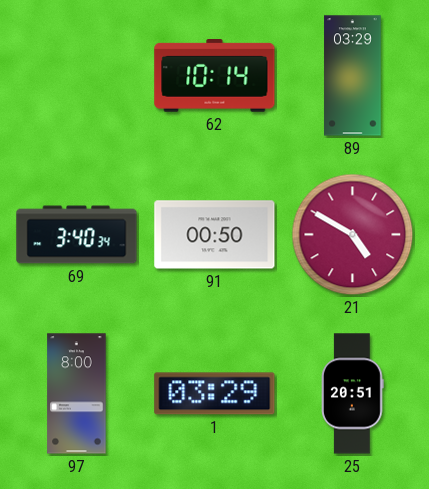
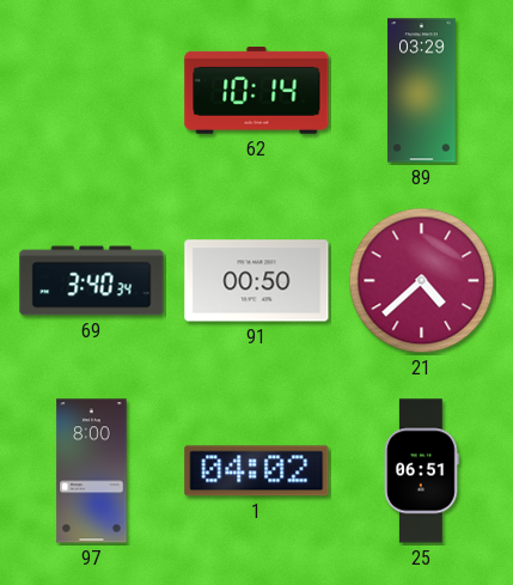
21: 4:50 -> 4:38 (422, 281)
1: 03:29 -> 04:02 (257, 471)
25: 20:51 -> 06:51 (422, 471)
